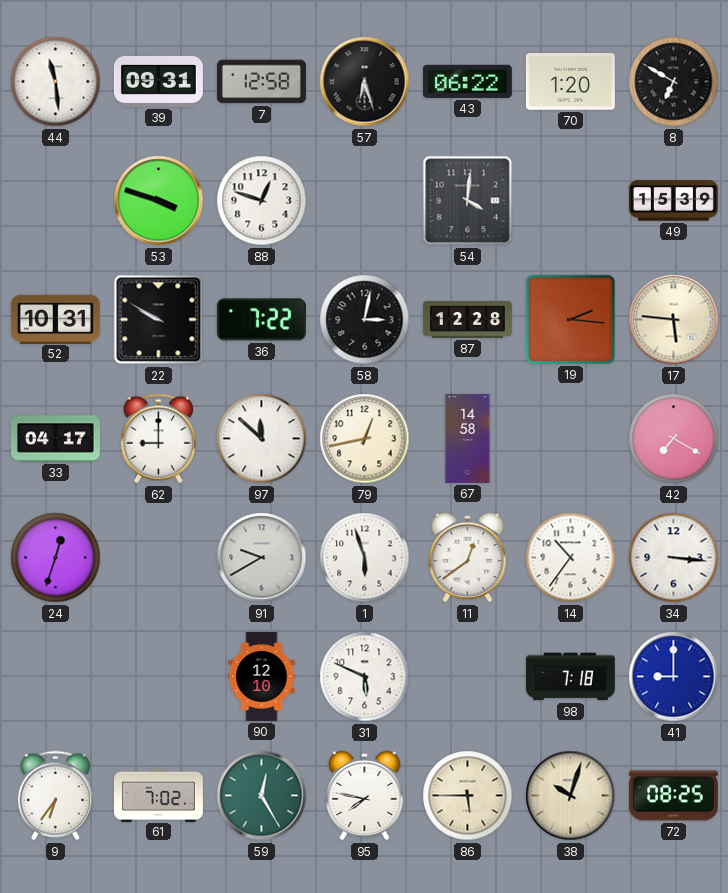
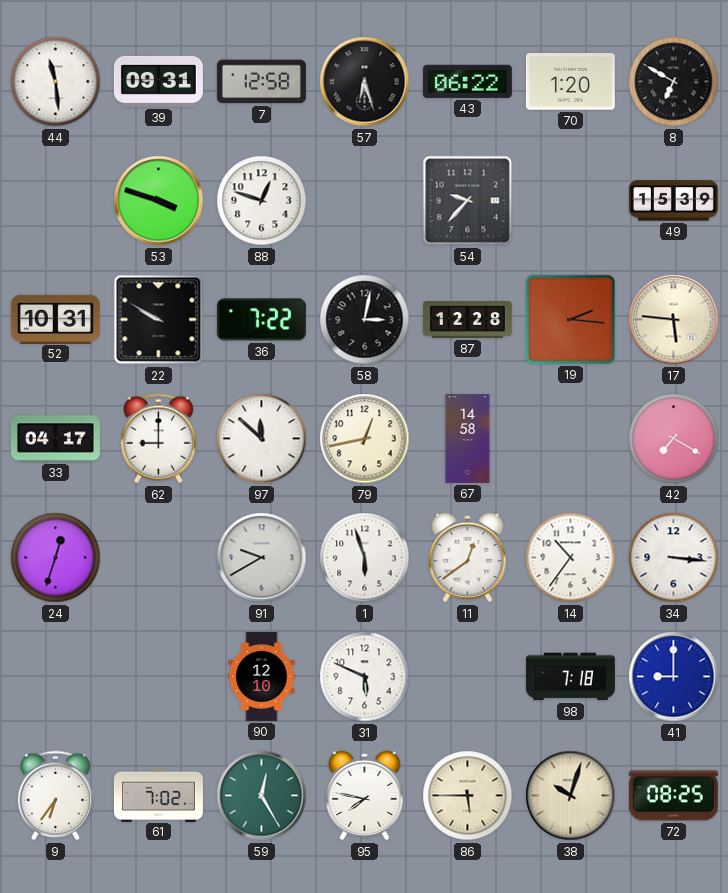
54: 4:01 -> 9:37 (468, 201)
